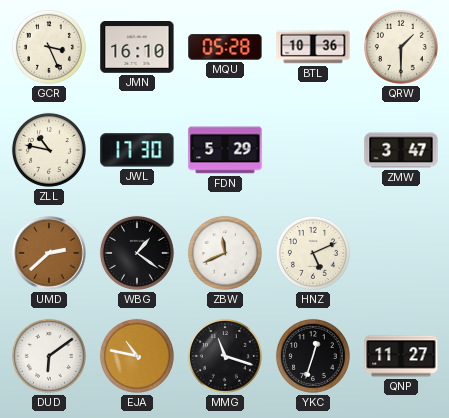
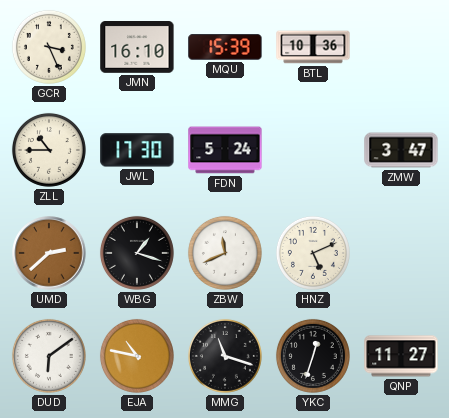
MQU: 05:28 -> 15:39 (225, 47)
QRW: 1:30 -> none (401, 47)
ZLL: 10:47 -> 10:45 (49, 150)
FDN: 5:29 -> 5:24 (225, 150)
WBG: 1:21 -> 1:18 (137, 253)
